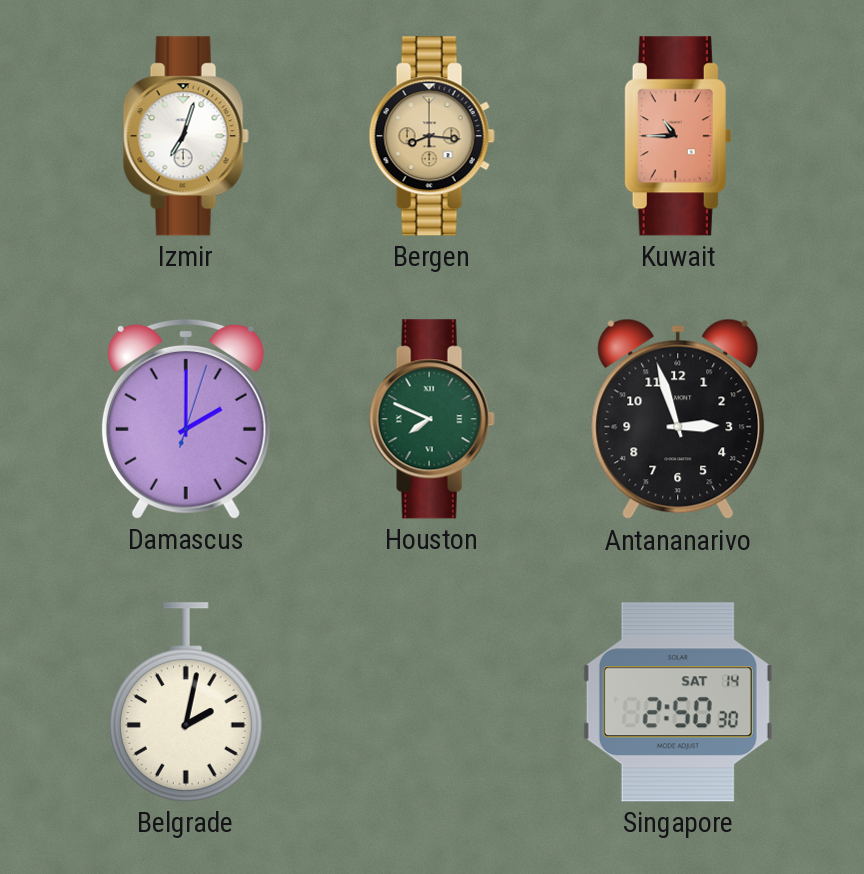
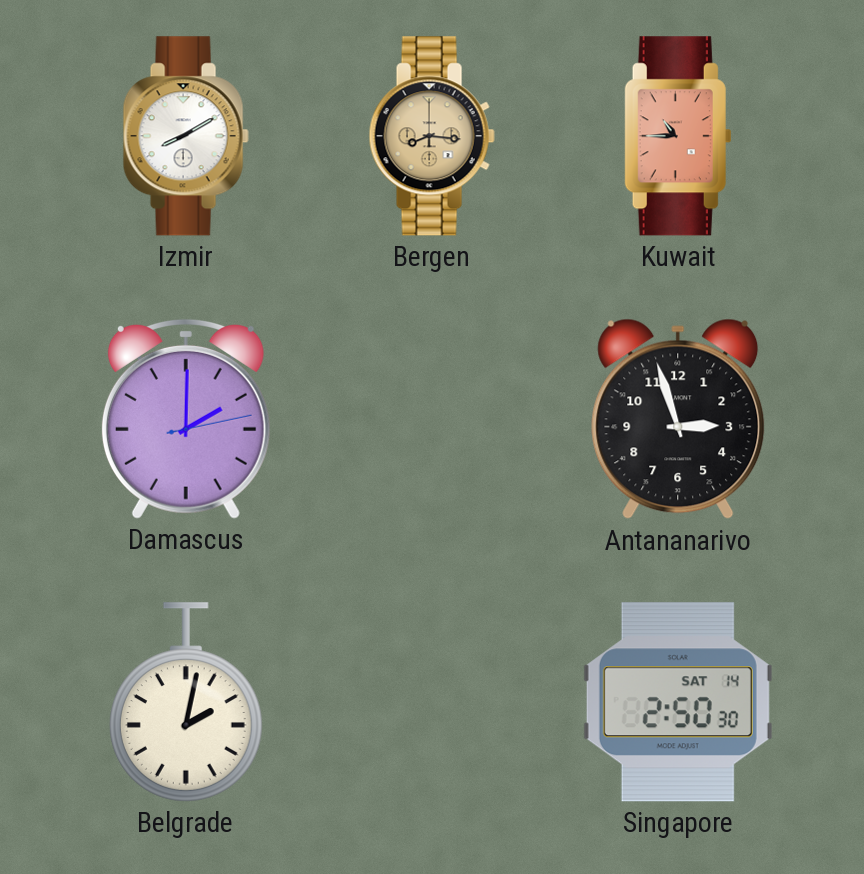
Izmir: 7:03 -> 8:10 (186, 136)
Damascus: 2:00:03 -> 2:00:13 (186, 419)
Houston: 7:49 -> none (432, 419)
